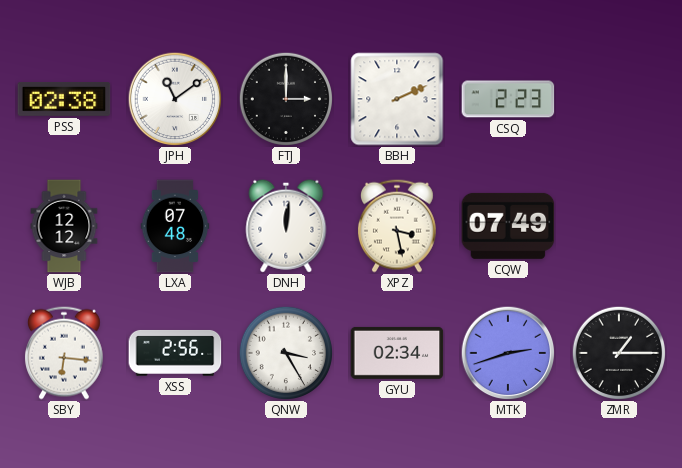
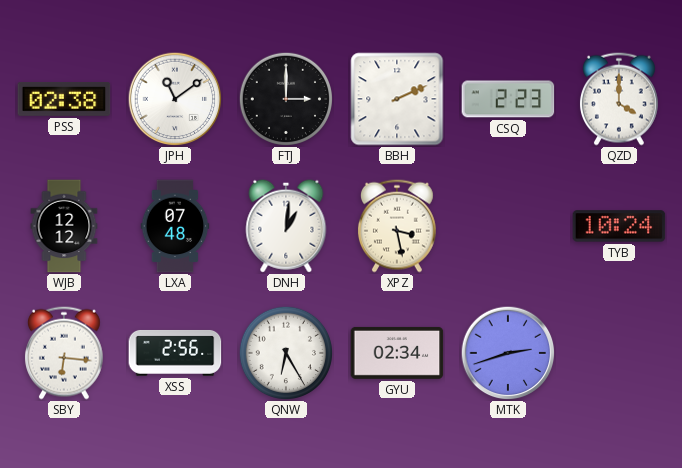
QZD: none -> 4:00 (619, 99)
DNH: 12:01 -> 1:01 (286, 226)
CQW: 07:49 -> none (508, 226)
TYB: none -> 10:24 (619, 226)
QNW: 3:25 -> 6:25 (285, 352)
ZMR: 1:15 -> none (618, 352)
